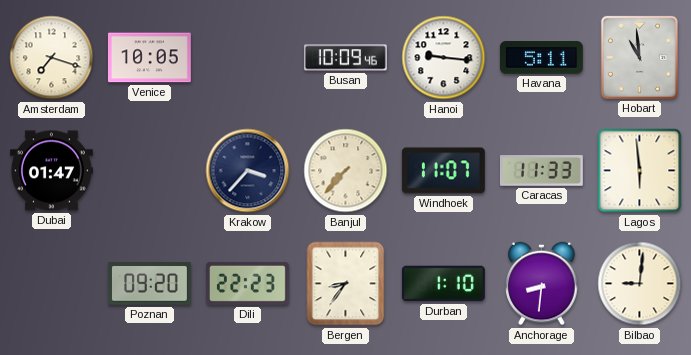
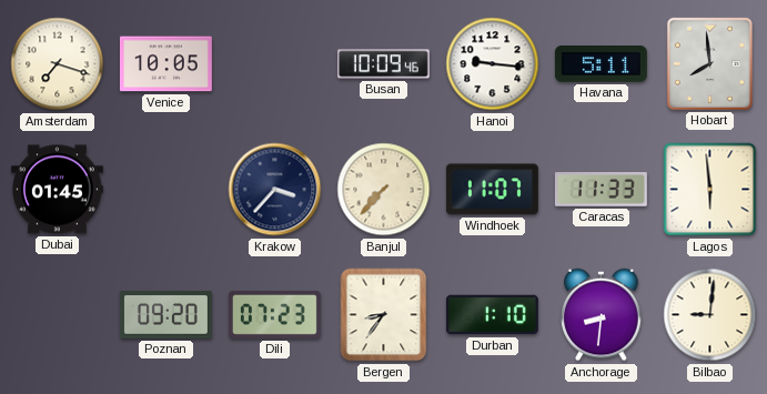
Hobart: 10:59 -> 7:59 (709, 63)
Dubai: 01:47 -> 01:45 (57, 190)
Dili: 22:23 -> 07:23 (274, 314)
